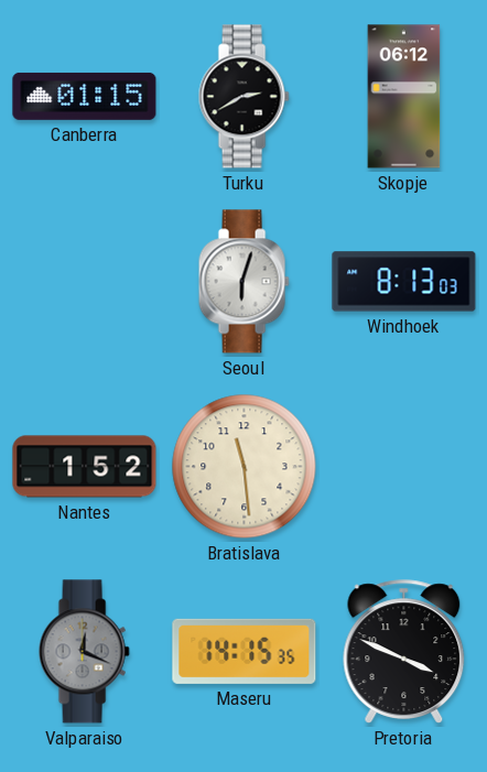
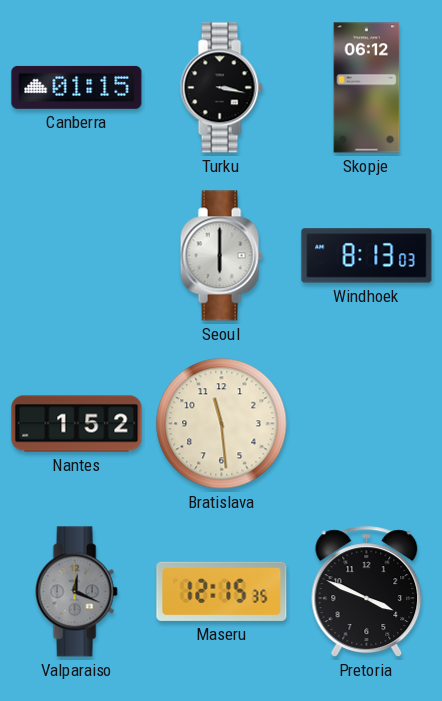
Turku: 2:40 -> 3:17 (221, 88)
Seoul: 6:03 -> 6:00 (221, 256)
Maseru: 14:15 -> 12:15 (222, 591)
